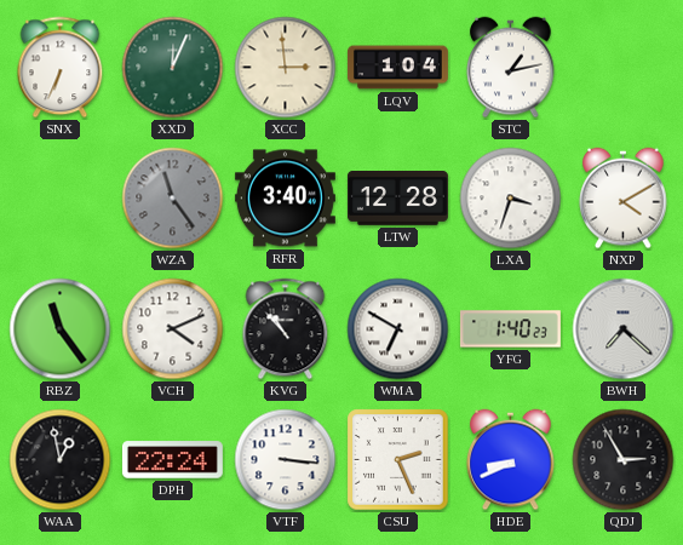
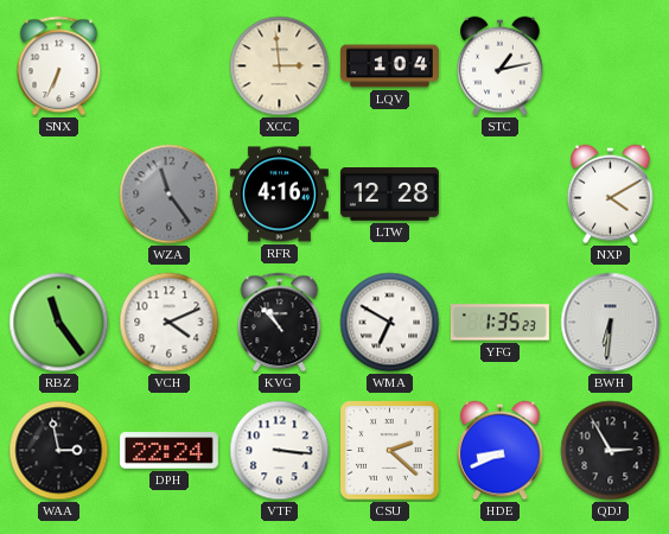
XXD: 12:04 -> none (173, 68)
RFR: 3:40 -> 4:16 (279, 195)
LXA: 3:33 -> none (511, 199)
YFG: 1:40 -> 1:35 (499, 323)
BWH: 7:22 -> 6:31 (611, 323)
WAA: 12:58 -> 2:58 (59, 451)
CSU: 2:26 -> 2:22 (390, 451)
